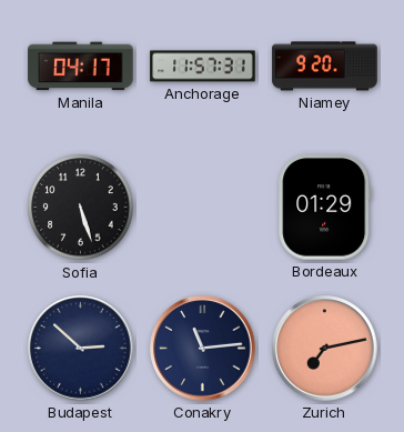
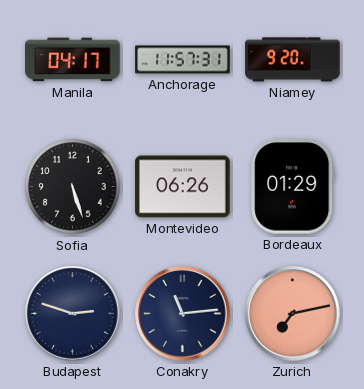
Montevideo: none -> 06:26 (183, 187)
Budapest: 2:52 -> 2:48 (73, 314)
